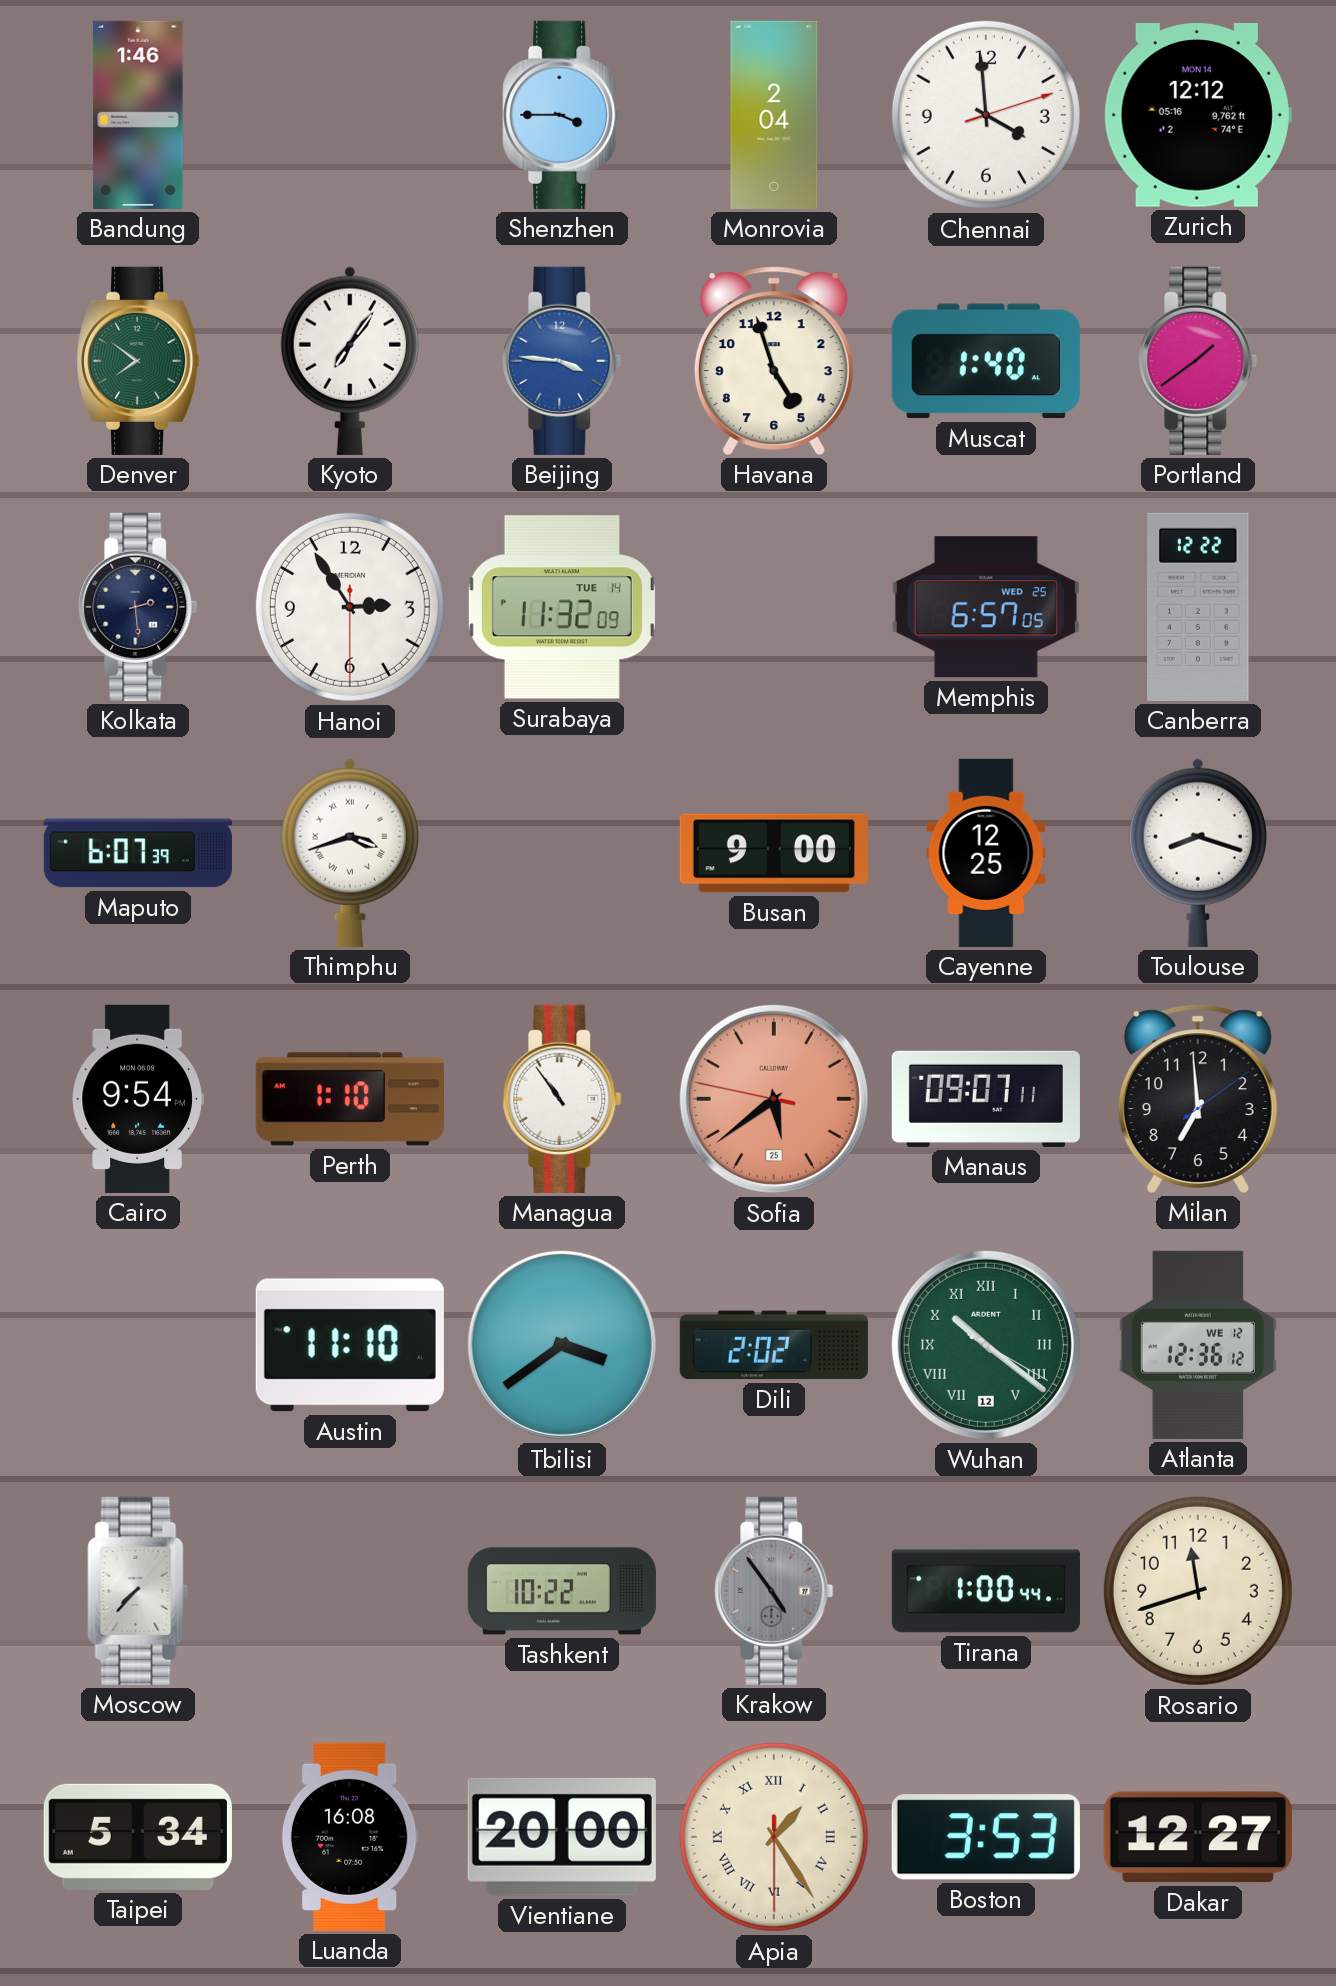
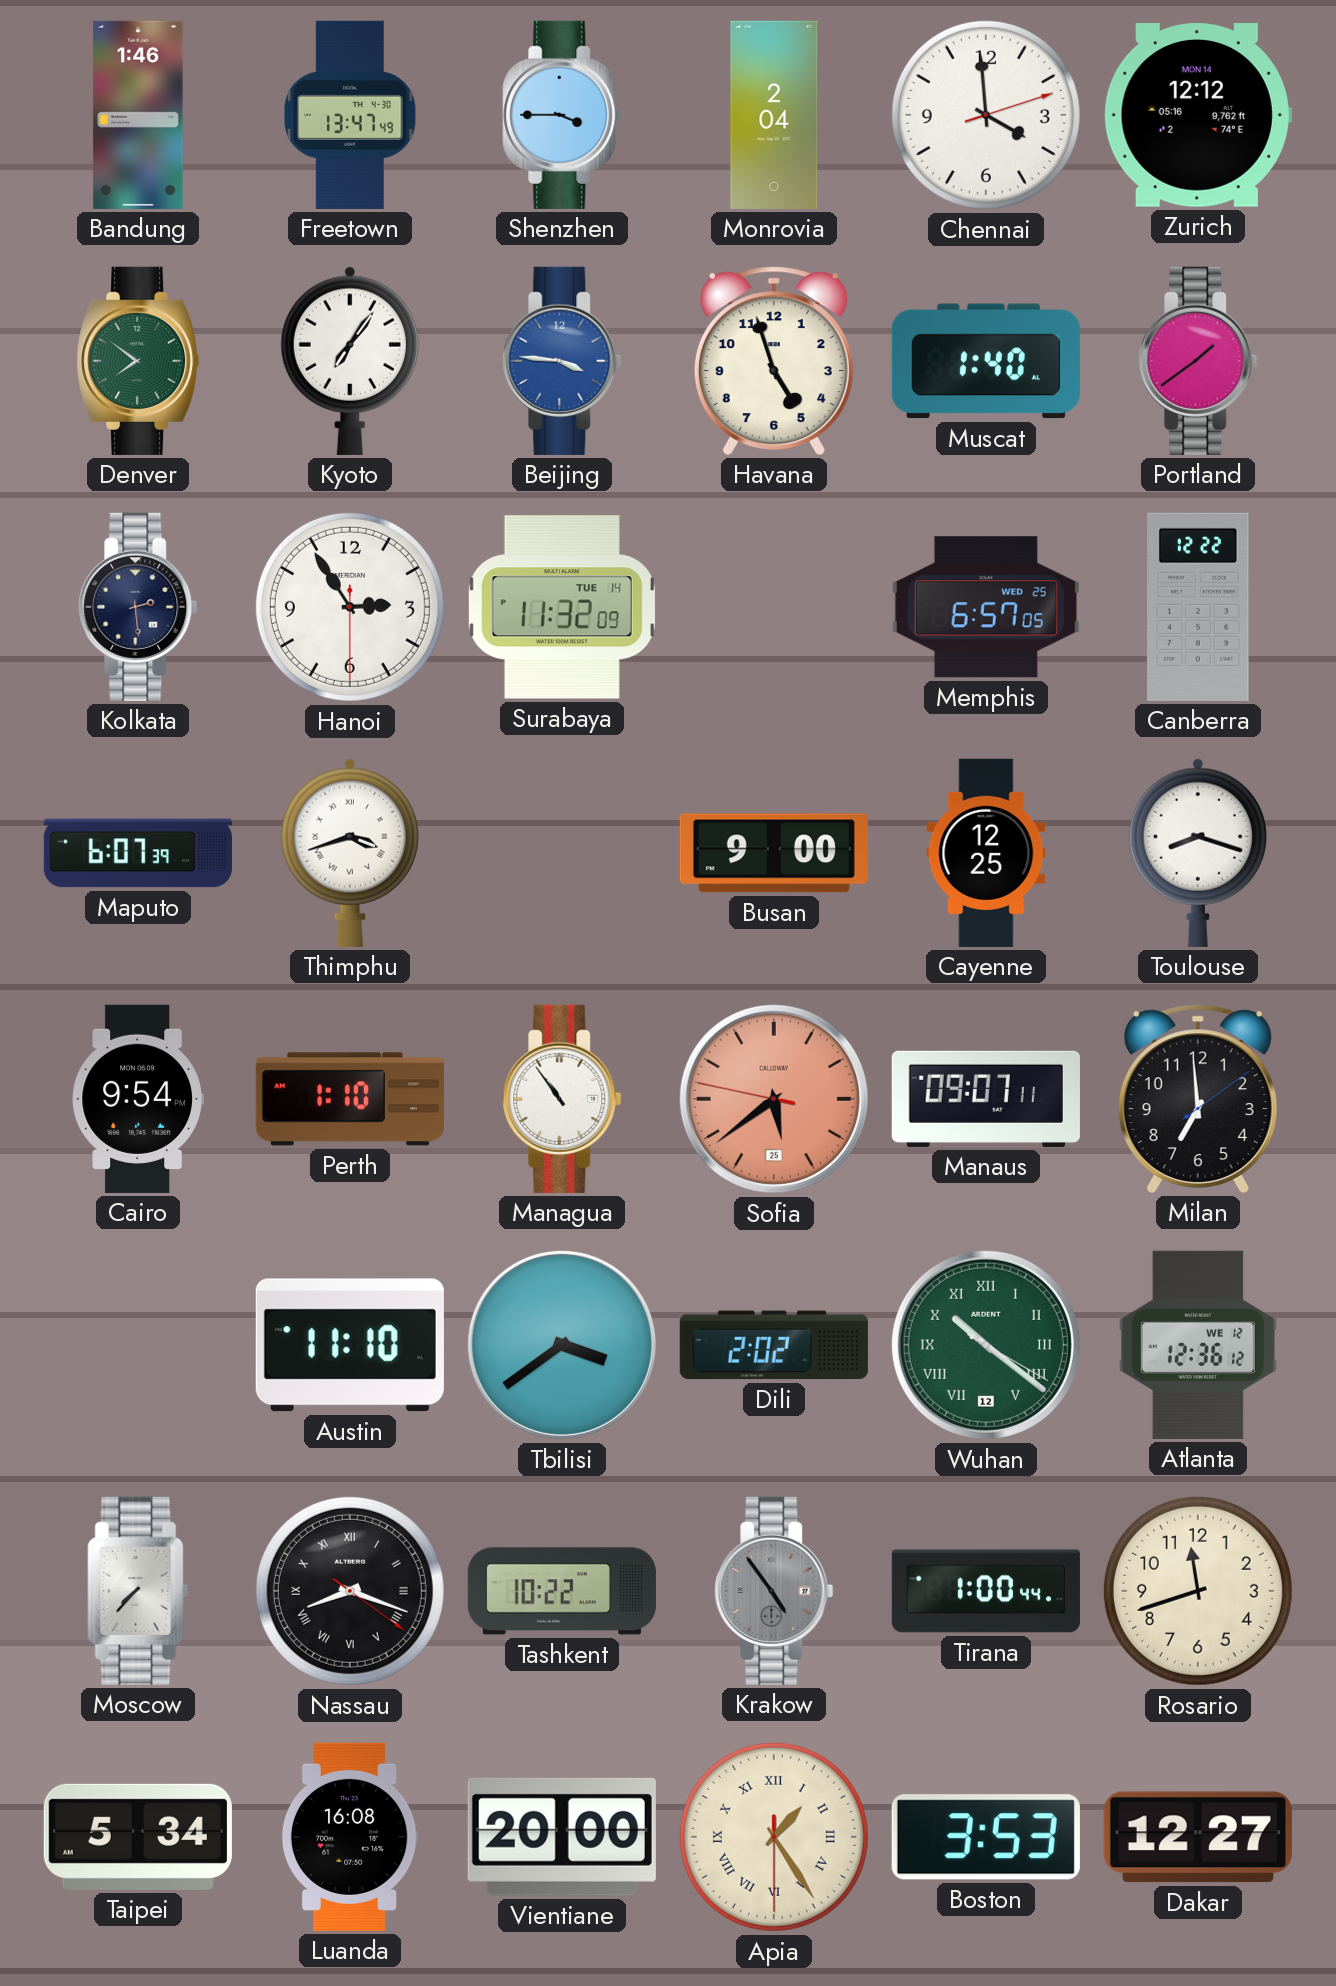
Freetown: none -> 13:47 (351, 115)
Nassau: none -> 8:18 (350, 1591)
